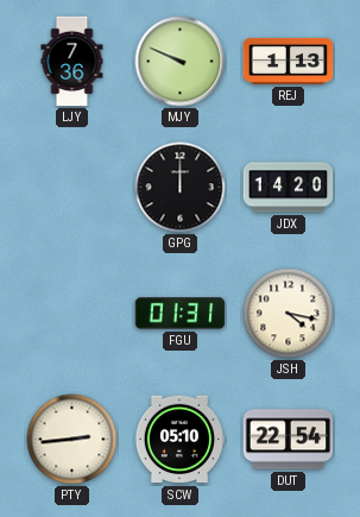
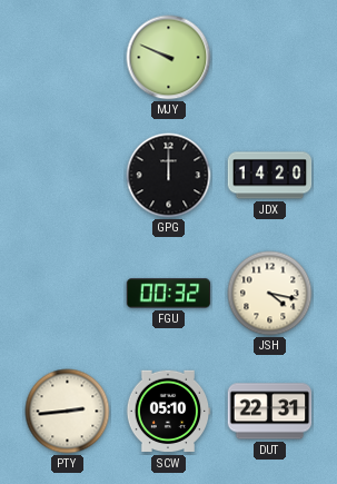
LJY: 7:36 -> none (72, 62)
REJ: 1:13 -> none (289, 61)
FGU: 01:31 -> 00:32 (169, 294)
DUT: 22:54 -> 22:31 (270, 412)
